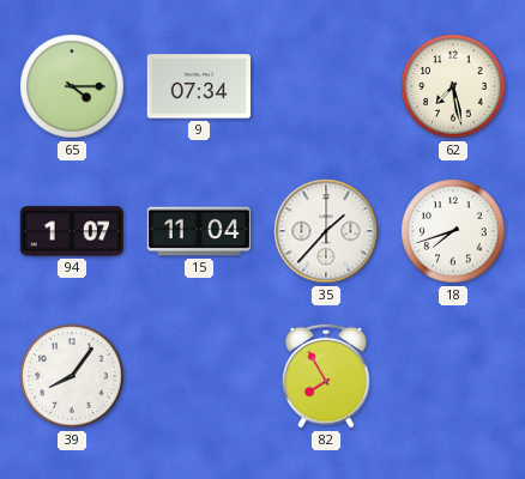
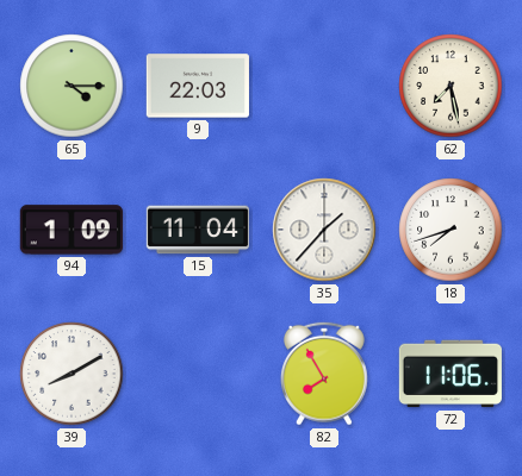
9: 07:34 -> 22:03 (197, 86)
94: 1:07 -> 1:09 (72, 230)
39: 8:06 -> 8:10 (72, 374)
72: none -> 11:06 (450, 374)
